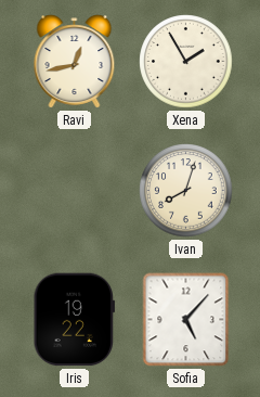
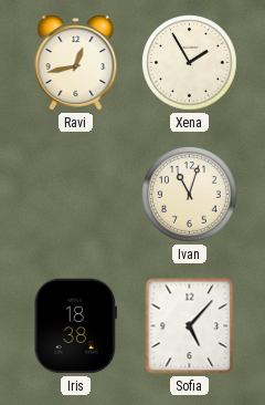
Ivan: 8:03 -> 11:03 (190, 195)
Iris: 19:22 -> 18:38 (76, 326)
